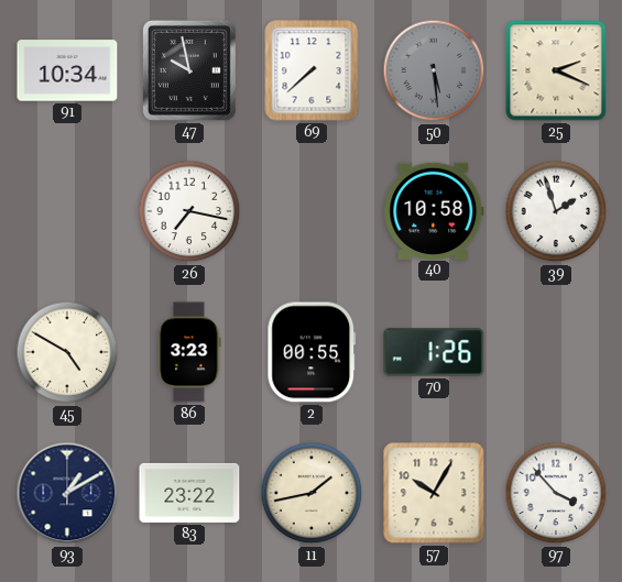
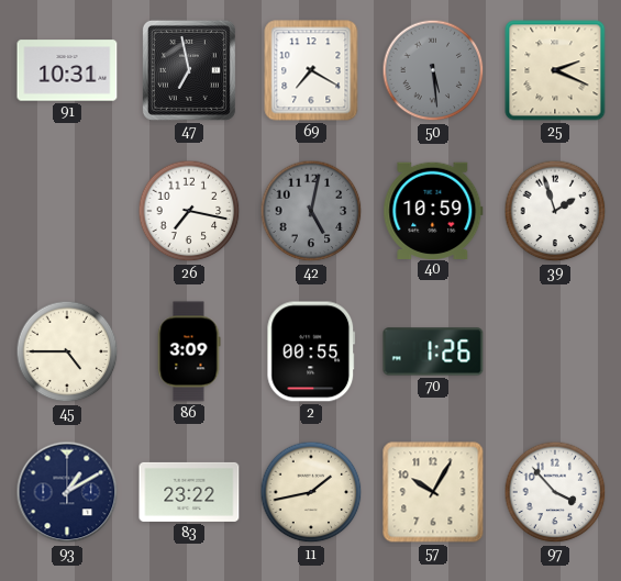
91: 10:34 -> 10:31 (67, 70)
47: 9:58 -> 6:58 (189, 70)
69: 7:38 -> 7:20 (311, 70)
42: none -> 5:02 (311, 211)
40: 10:58 -> 10:59 (433, 210)
45: 4:50 -> 4:45 (67, 351)
86: 3:23 -> 3:09 (189, 351)
